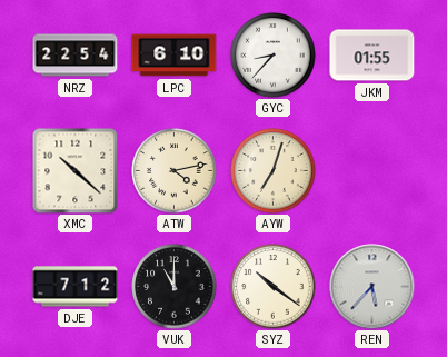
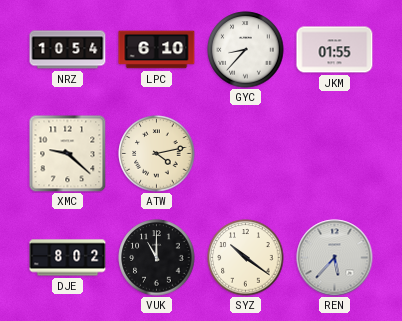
NRZ: 22:54 -> 10:54 (68, 50)
XMC: 10:22 -> 9:22 (67, 153)
AYW: 7:03 -> none (274, 171)
DJE: 7:12 -> 8:02 (68, 258)
